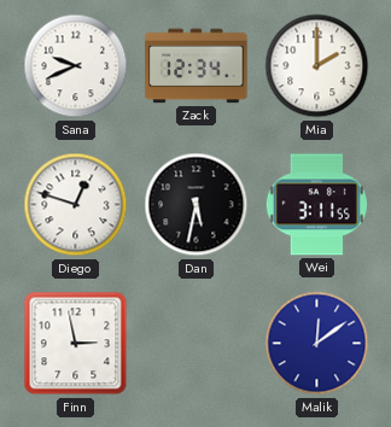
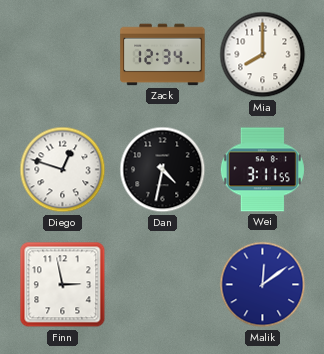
Sana: 9:41 -> none (76, 66)
Mia: 2:00 -> 8:00 (263, 55)
Dan: 5:32 -> 4:32 (163, 170)
